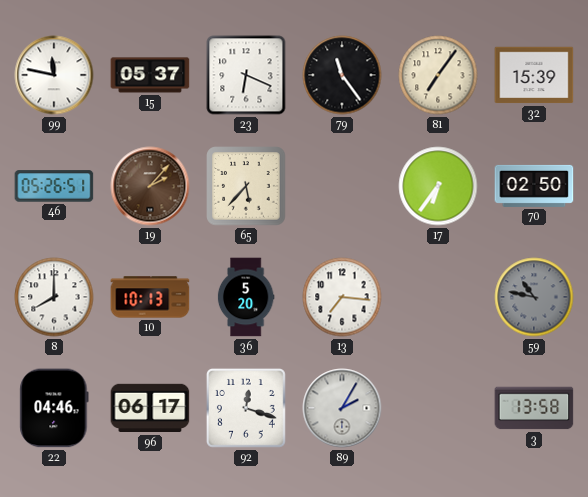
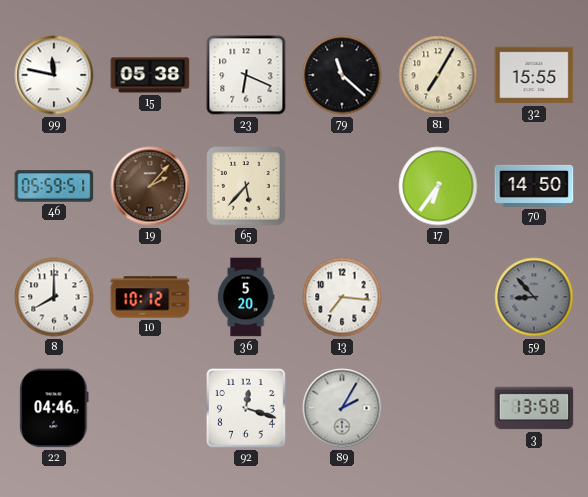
15: 05:37 -> 05:38 (150, 75)
79: 11:24 -> 11:22 (342, 75)
81: 7:06 -> 7:05 (438, 75)
32: 15:39 -> 15:55 (534, 75)
46: 05:26 -> 05:59 (54, 186)
70: 02:50 -> 14:50 (534, 186)
10: 10:13 -> 10:12 (150, 297)
59: 10:47 -> 8:53 (534, 297)
96: 06:17 -> none (150, 408)
